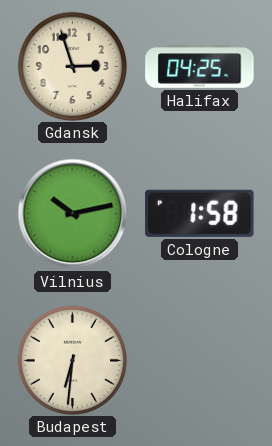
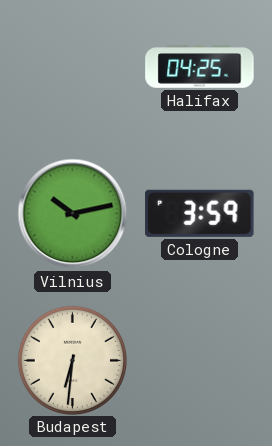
Gdansk: 2:57 -> none (72, 66)
Cologne: 1:58 -> 3:59 (200, 213)
